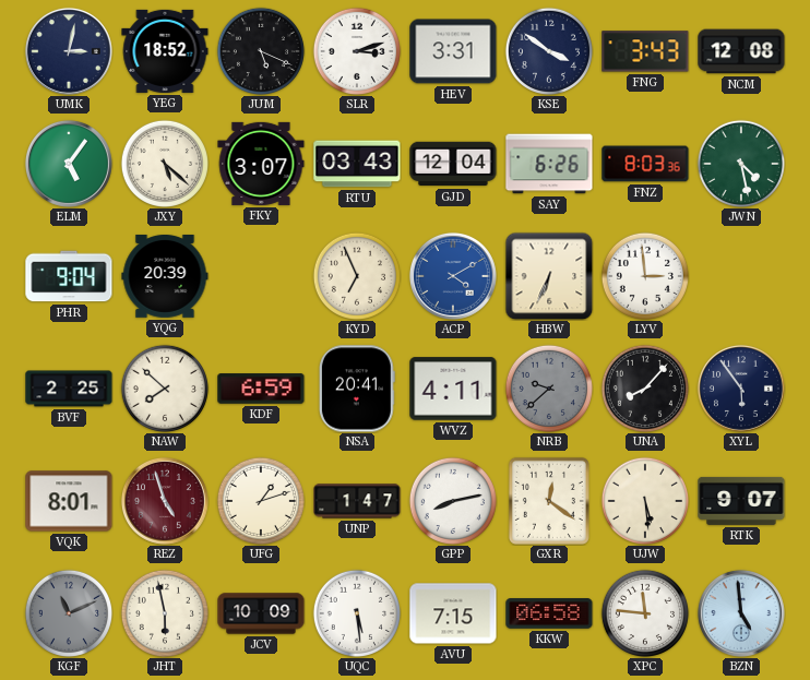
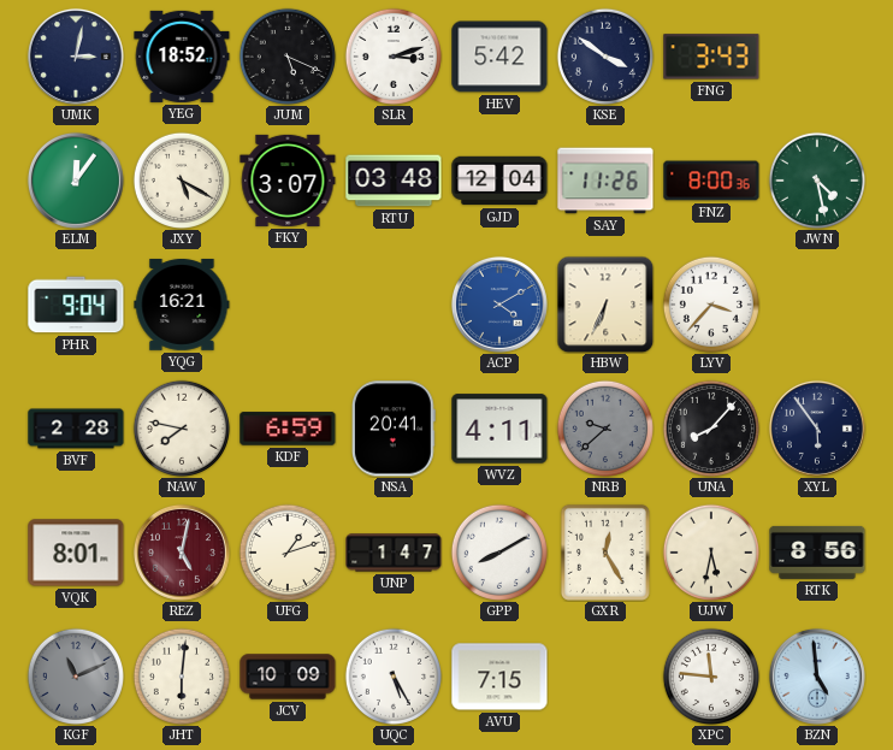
HEV: 3:31 -> 5:42 (499, 57)
NCM: 12:08 -> none (741, 51)
ELM: 5:06 -> 12:06 (76, 181)
JXY: 5:22 -> 5:20 (181, 179)
RTU: 03:43 -> 03:48 (394, 181)
SAY: 6:26 -> 11:26 (605, 181)
FNZ: 8:03 -> 8:00 (711, 181)
YQG: 20:39 -> 16:21 (182, 305)
KYD: 6:56 -> none (356, 275)
LYV: 2:59 -> 3:37 (710, 303)
BVF: 2:25 -> 2:28 (76, 429)
NAW: 7:52 -> 7:47 (181, 427)
REZ: 4:57 -> 5:02 (182, 553)
GPP: 8:13 -> 8:10 (498, 551)
GXR: 12:21 -> 12:25 (605, 553)
UJW: 5:29 -> 5:32 (710, 551)
RTK: 9:07 -> 8:56 (817, 553)
JHT: 5:58 -> 6:01 (181, 675)
UQC: 5:29 -> 5:25 (392, 675)
KKW: 06:58 -> none (549, 613)
